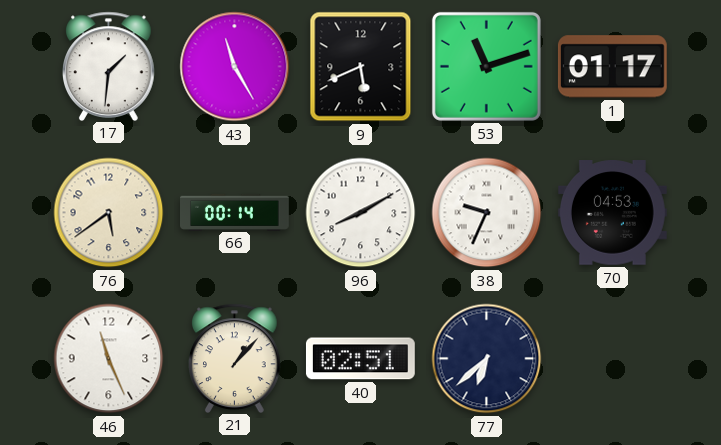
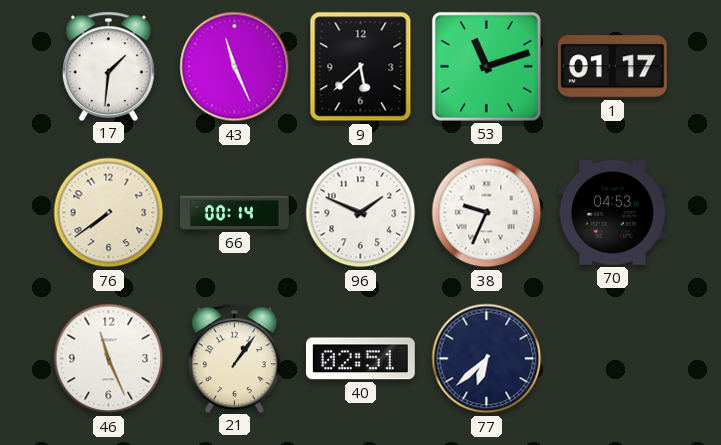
43: 11:25 -> 11:26 (235, 67)
9: 5:41 -> 5:38 (361, 67)
76: 5:39 -> 7:39 (109, 213)
96: 8:10 -> 1:49 (361, 213)
21: 1:07 -> 1:06 (235, 358)
